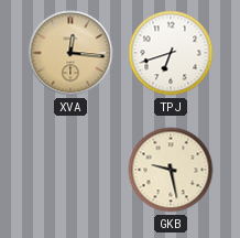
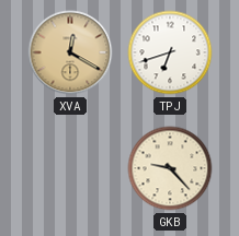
XVA: 12:16 -> 12:20 (70, 52)
GKB: 9:28 -> 9:23 (170, 168)
